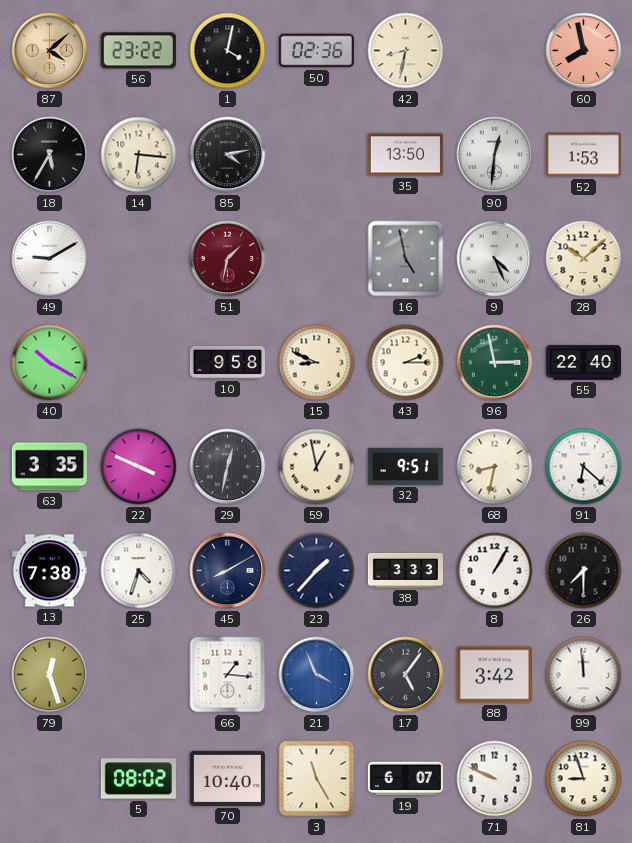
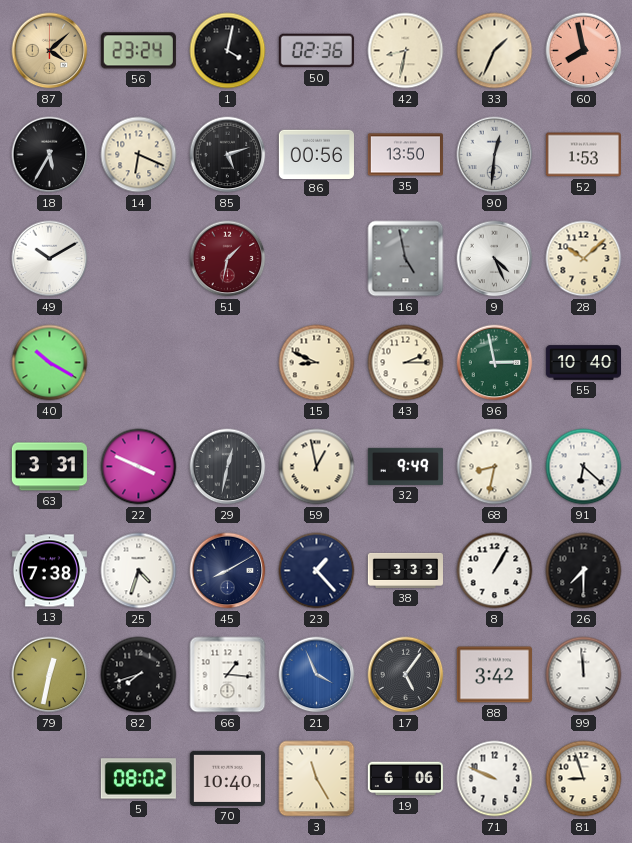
56: 23:22 -> 23:24 (138, 51)
33: none -> 1:34 (495, 51)
14: 6:16 -> 6:19 (139, 155)
85: 4:13 -> 5:12 (228, 155)
86: none -> 00:56 (316, 154)
49: 9:10 -> 10:10 (50, 259)
10: 9:58 -> none (227, 362)
55: 22:40 -> 10:40 (583, 363)
63: 3:35 -> 3:31 (49, 467)
32: 9:51 -> 9:49 (405, 466)
23: 1:37 -> 1:23 (317, 571)
79: 12:27 -> 12:32 (50, 675)
82: none -> 7:42 (139, 675)
19: 6:07 -> 6:06 (405, 779)
